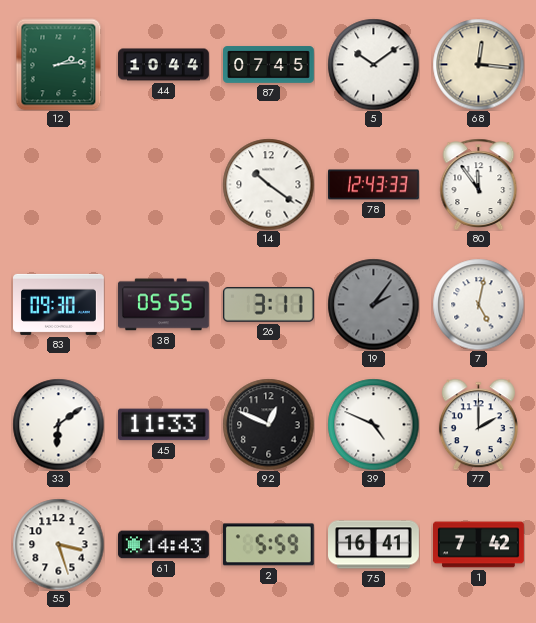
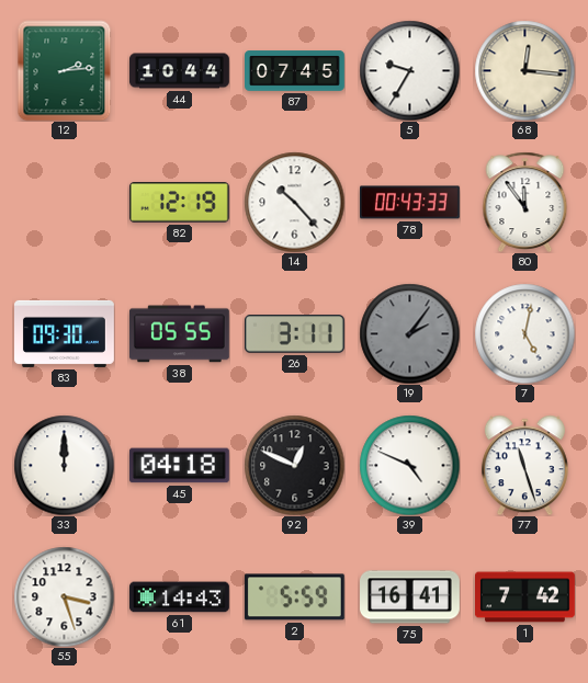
5: 10:09 -> 9:35 (409, 70)
82: none -> 12:19 (179, 203)
14: 10:21 -> 10:23 (294, 202)
78: 12:43 -> 00:43 (410, 203)
33: 6:09 -> 12:00 (64, 465)
45: 11:33 -> 04:18 (179, 466)
77: 2:00 -> 11:27 (524, 465)
